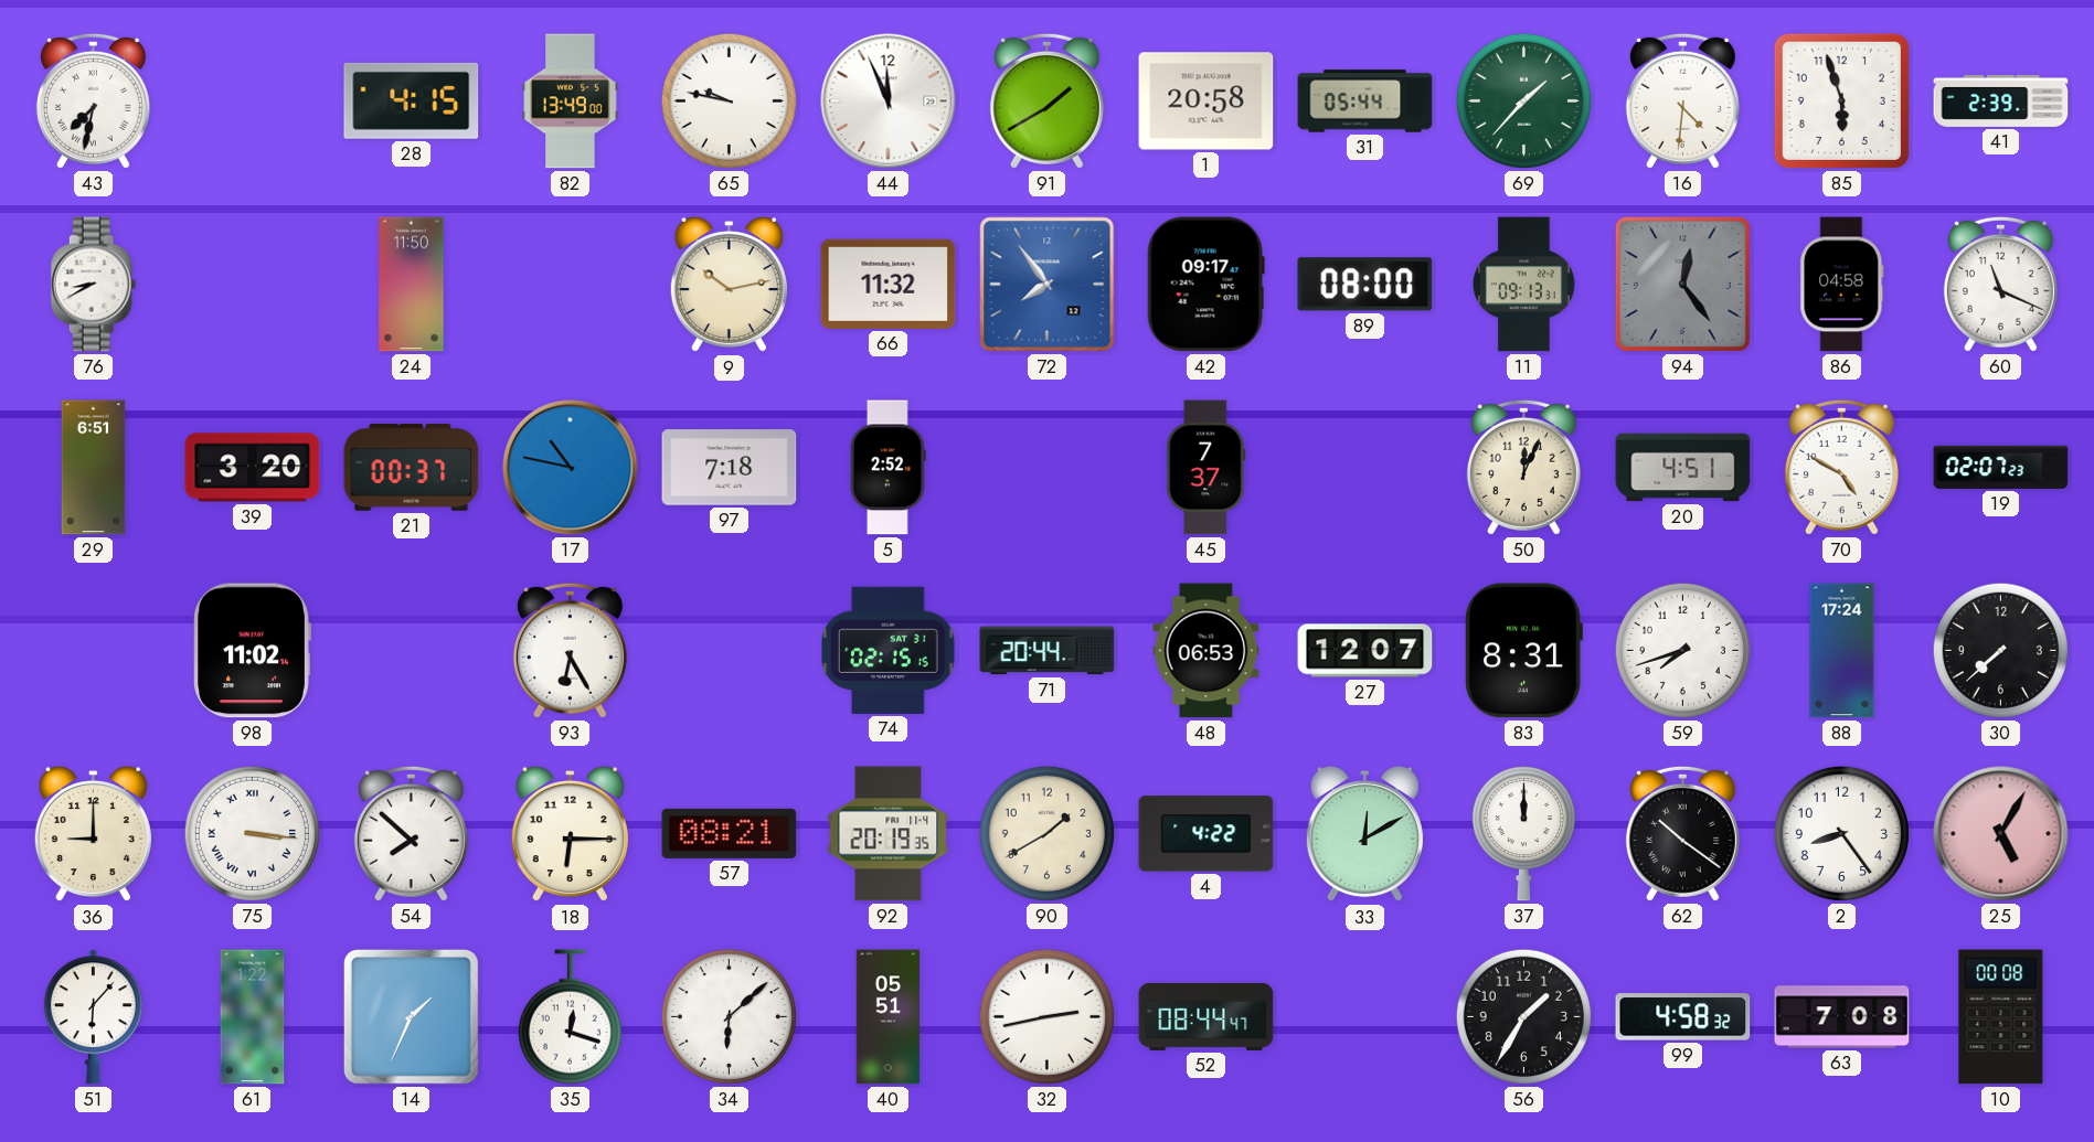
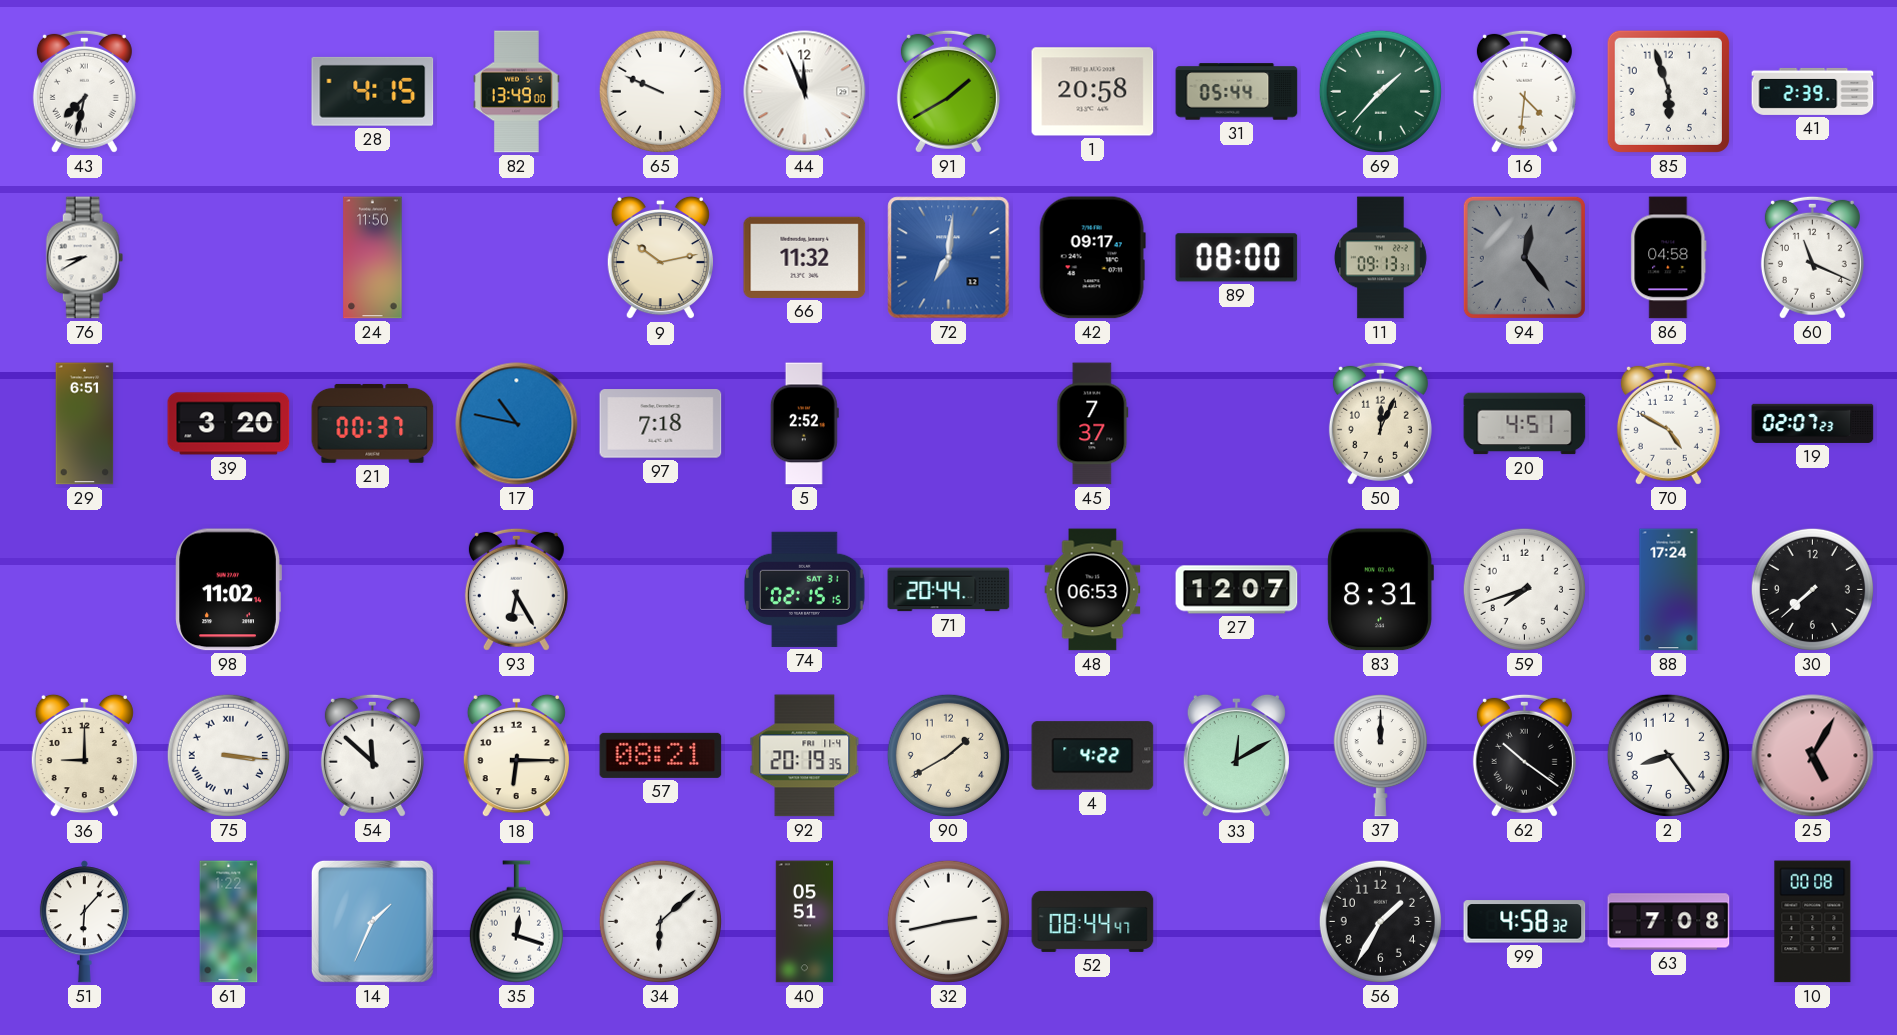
65: 9:47 -> 9:49 (660, 91)
72: 7:54 -> 7:01 (949, 258)
54: 7:52 -> 11:52 (372, 755)
